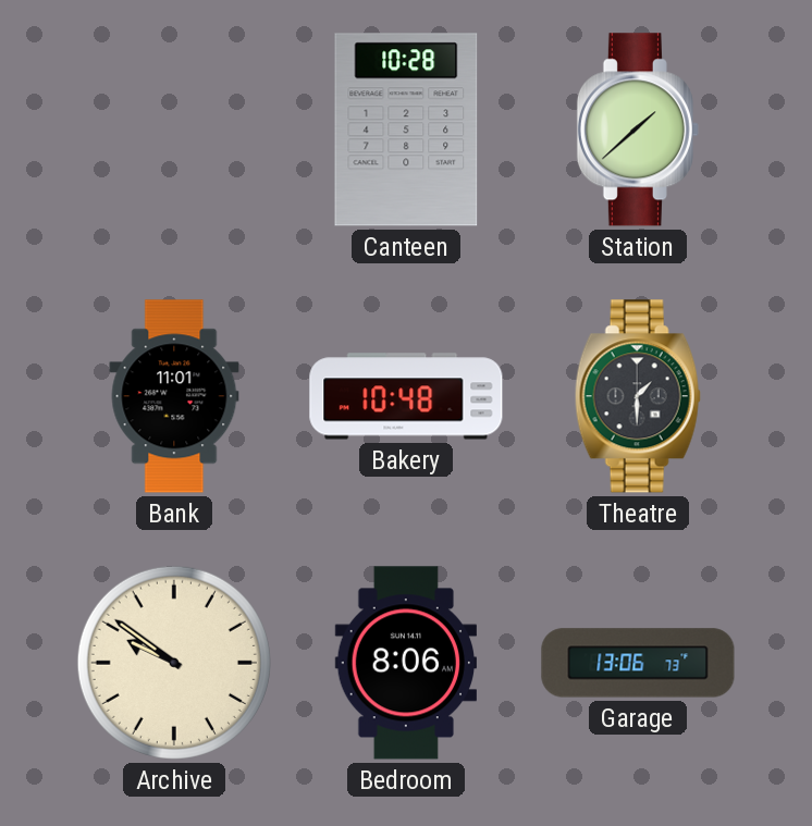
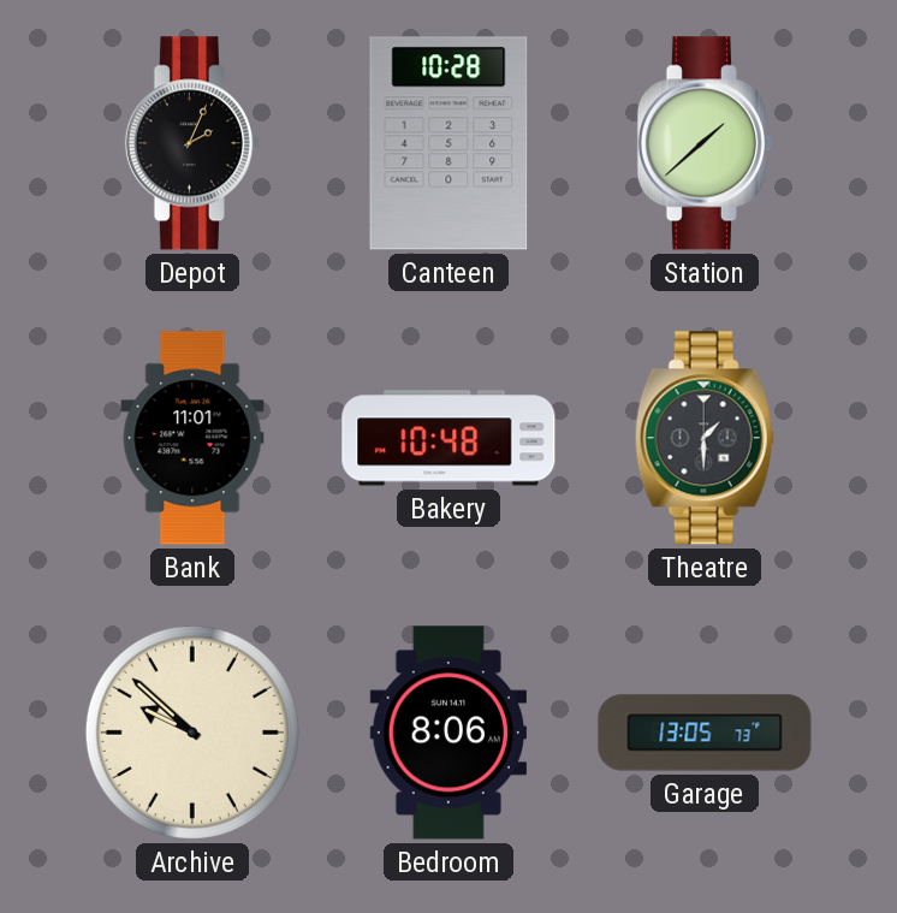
Depot: none -> 2:04 (192, 143)
Archive: 9:51 -> 9:52 (192, 733)
Garage: 13:06 -> 13:05 (705, 733)
